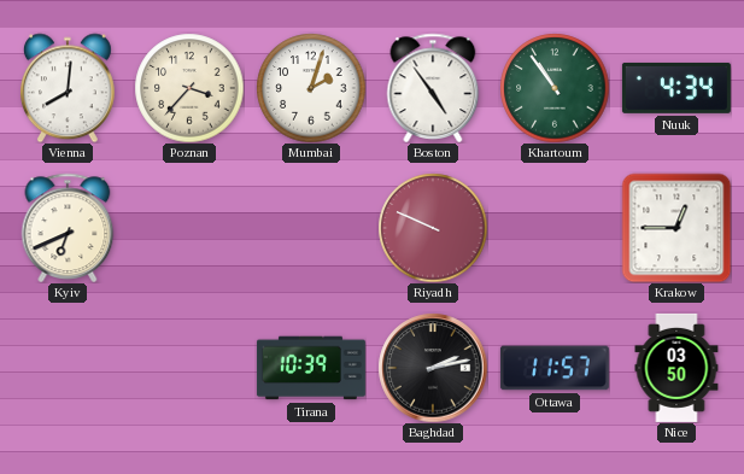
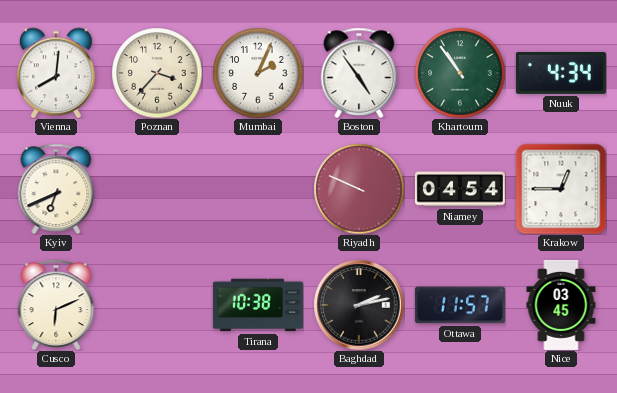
Mumbai: 2:03 -> 2:04 (258, 73)
Niamey: none -> 04:54 (460, 189)
Cusco: none -> 6:11 (56, 305)
Tirana: 10:39 -> 10:38 (258, 305)
Nice: 03:50 -> 03:45 (561, 305)
